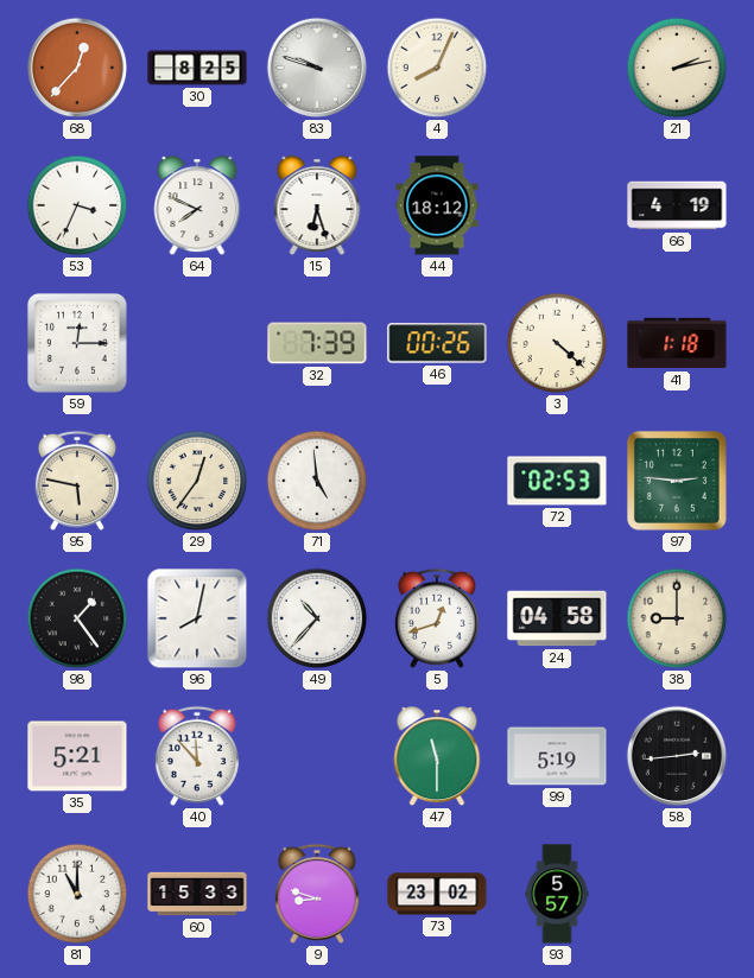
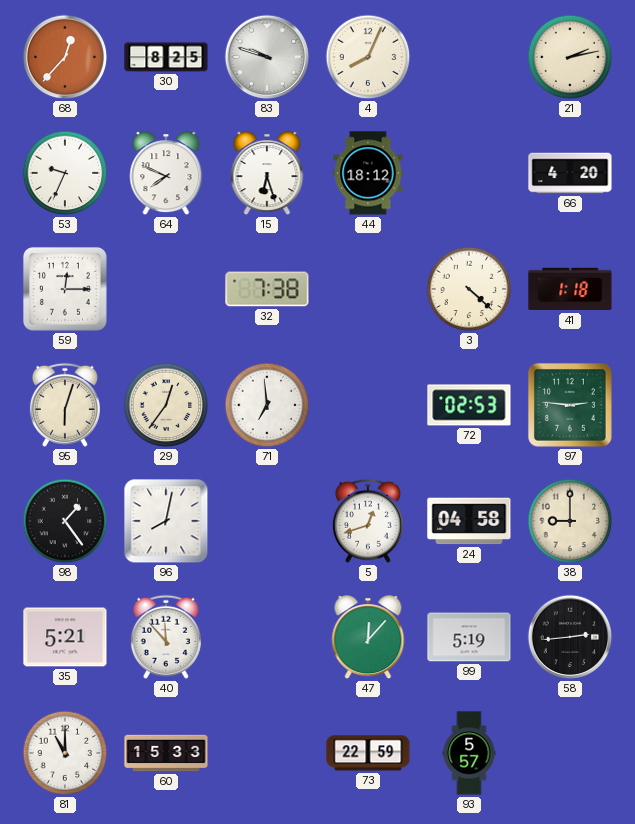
53: 3:34 -> 9:34 (65, 173)
66: 4:19 -> 4:20 (570, 173)
32: 7:39 -> 7:38 (267, 289)
46: 00:26 -> none (437, 343)
95: 5:47 -> 6:03 (65, 405)
71: 4:59 -> 6:59 (267, 405)
49: 10:37 -> none (317, 618)
47: 11:30 -> 12:07 (368, 638)
9: 8:48 -> none (317, 894)
73: 23:02 -> 22:59 (368, 753)
